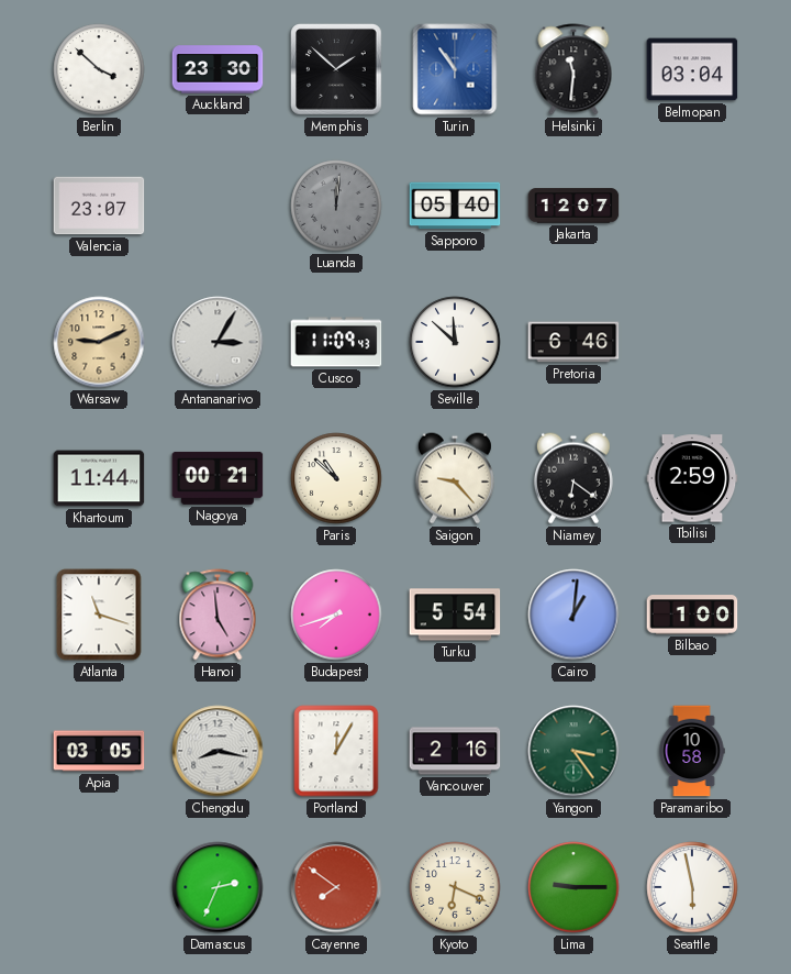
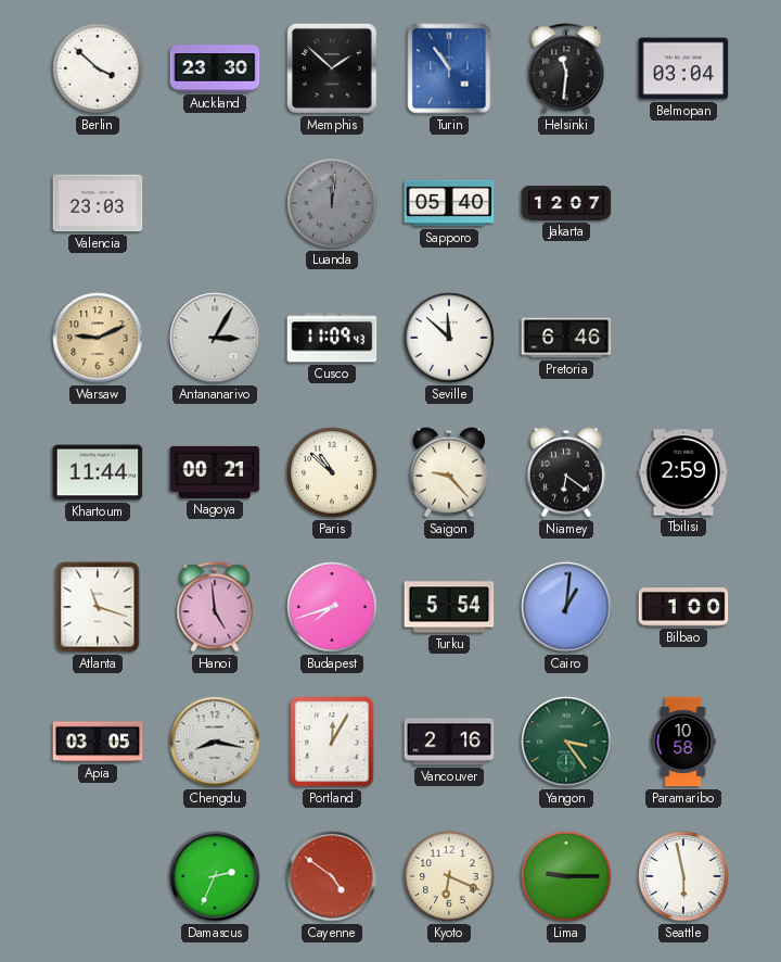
Valencia: 23:07 -> 23:03 (98, 203)
Cayenne: 7:51 -> 4:51 (332, 876)
